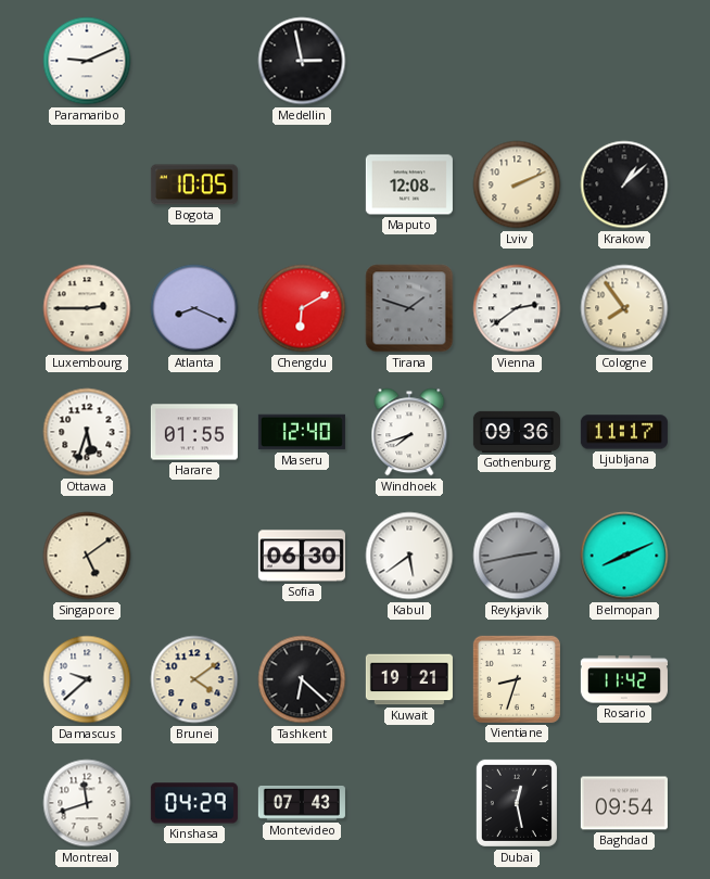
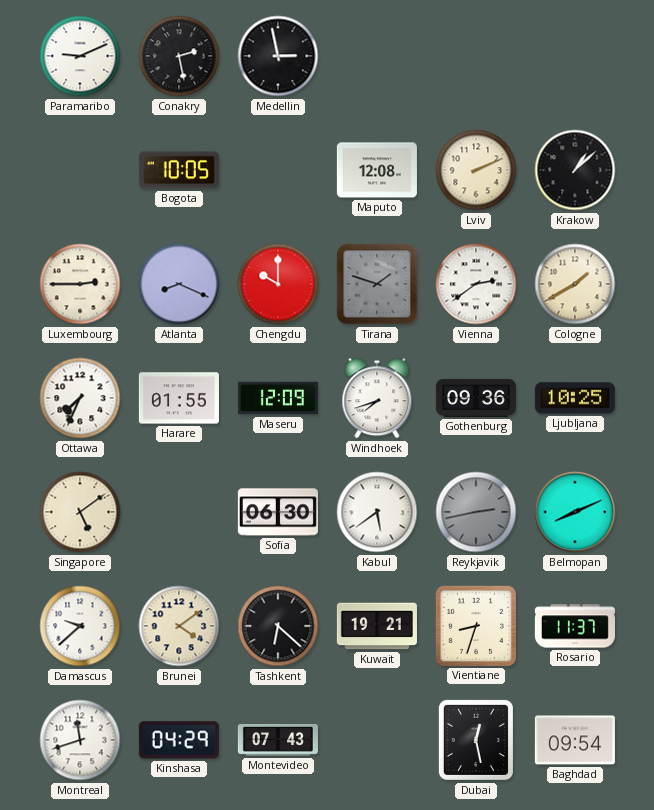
Conakry: none -> 2:28 (179, 56)
Chengdu: 6:10 -> 10:00 (278, 284)
Cologne: 7:54 -> 1:40 (575, 284)
Ottawa: 5:33 -> 7:34 (80, 398)
Maseru: 12:40 -> 12:09 (278, 398)
Ljubljana: 11:17 -> 10:25 (575, 398)
Rosario: 11:42 -> 11:37 (575, 626)
